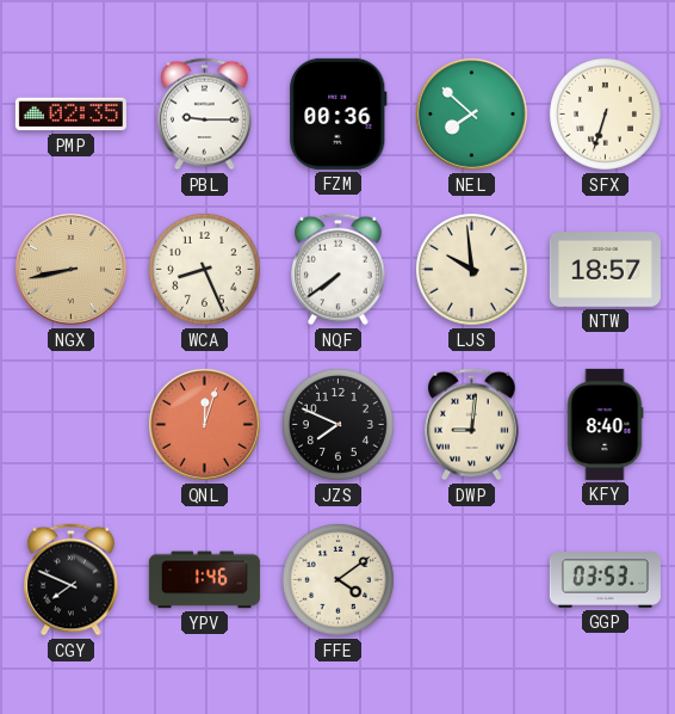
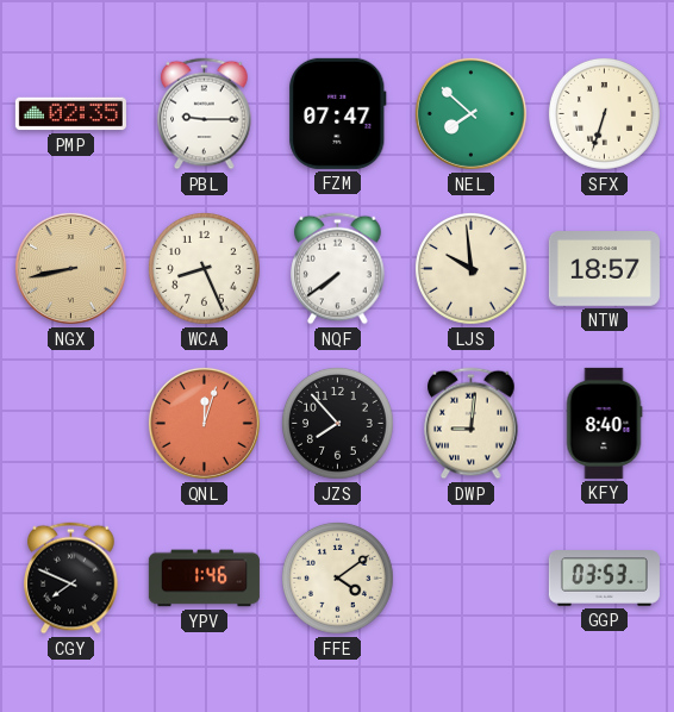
FZM: 00:36 -> 07:47 (338, 113)
JZS: 7:49 -> 7:53 (337, 423)
